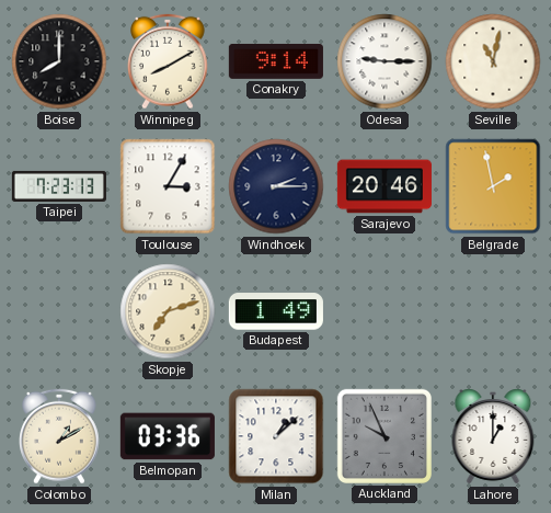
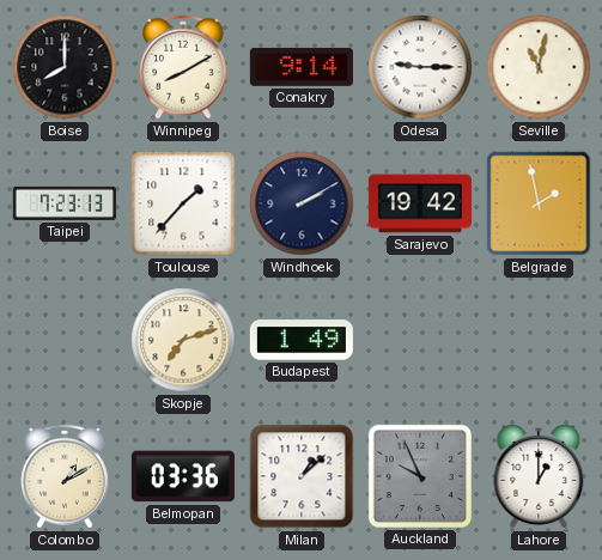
Toulouse: 3:05 -> 1:37 (183, 203)
Windhoek: 2:15 -> 2:10 (302, 203)
Sarajevo: 20:46 -> 19:42 (420, 203)
